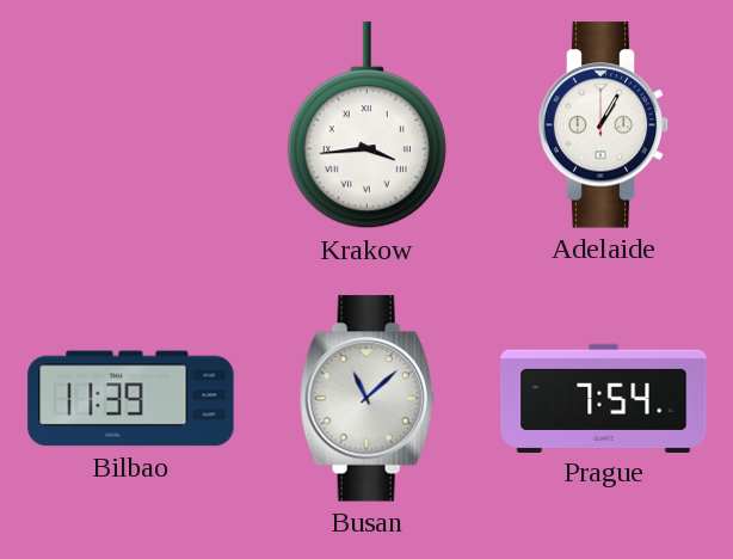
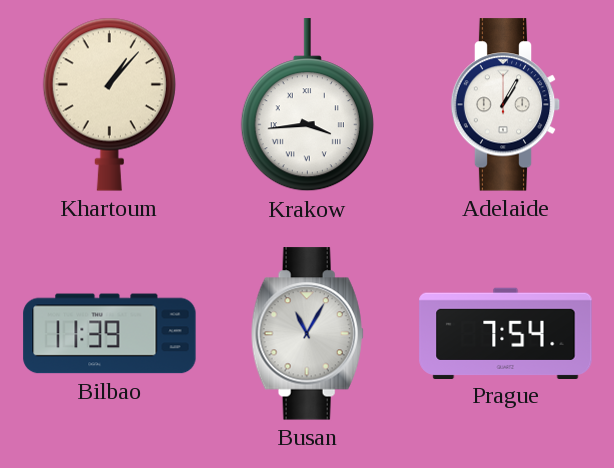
Khartoum: none -> 1:07 (109, 104)
Busan: 11:08 -> 11:05 (307, 334)
